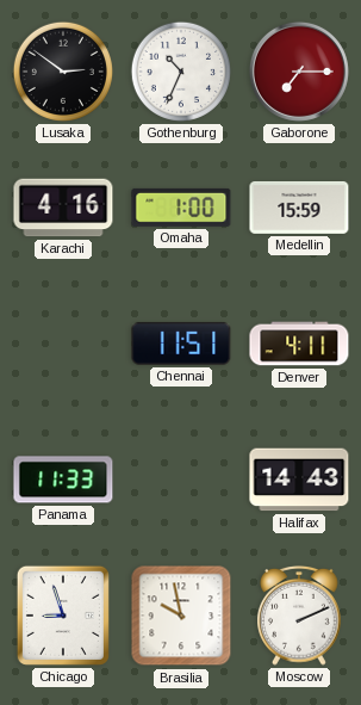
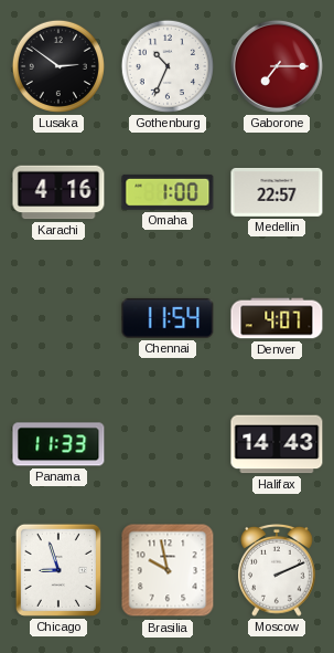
Medellin: 15:59 -> 22:57 (277, 192)
Chennai: 11:51 -> 11:54 (168, 318)
Denver: 4:11 -> 4:07 (277, 318)
